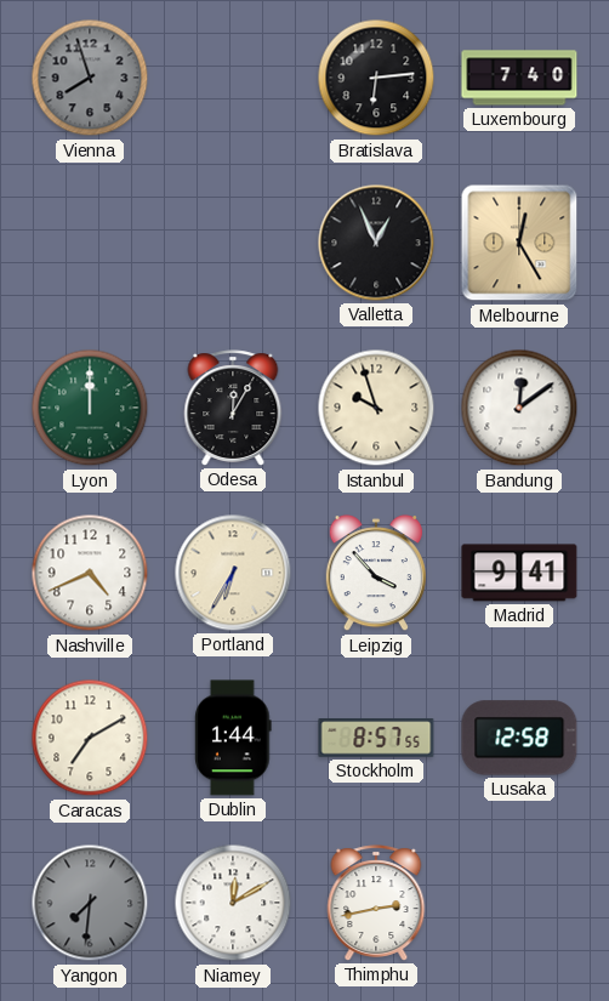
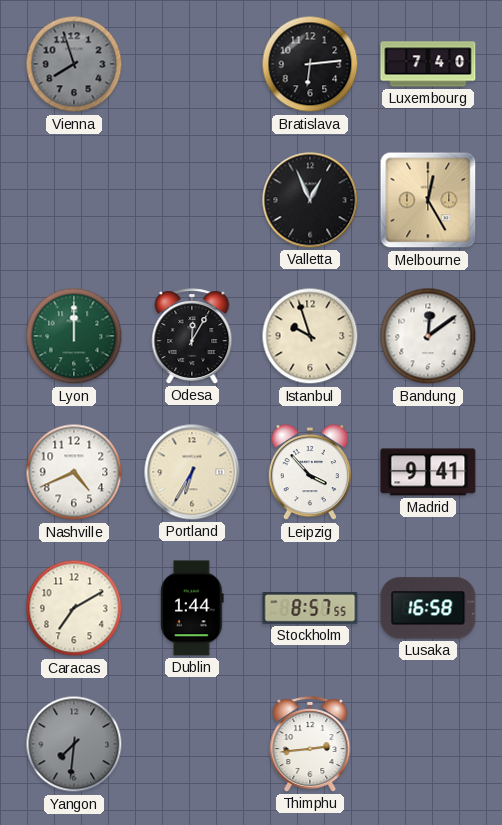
Lusaka: 12:58 -> 16:58 (428, 608)
Niamey: 12:10 -> none (233, 903)
Thimphu: 2:43 -> 2:44 (310, 744)
